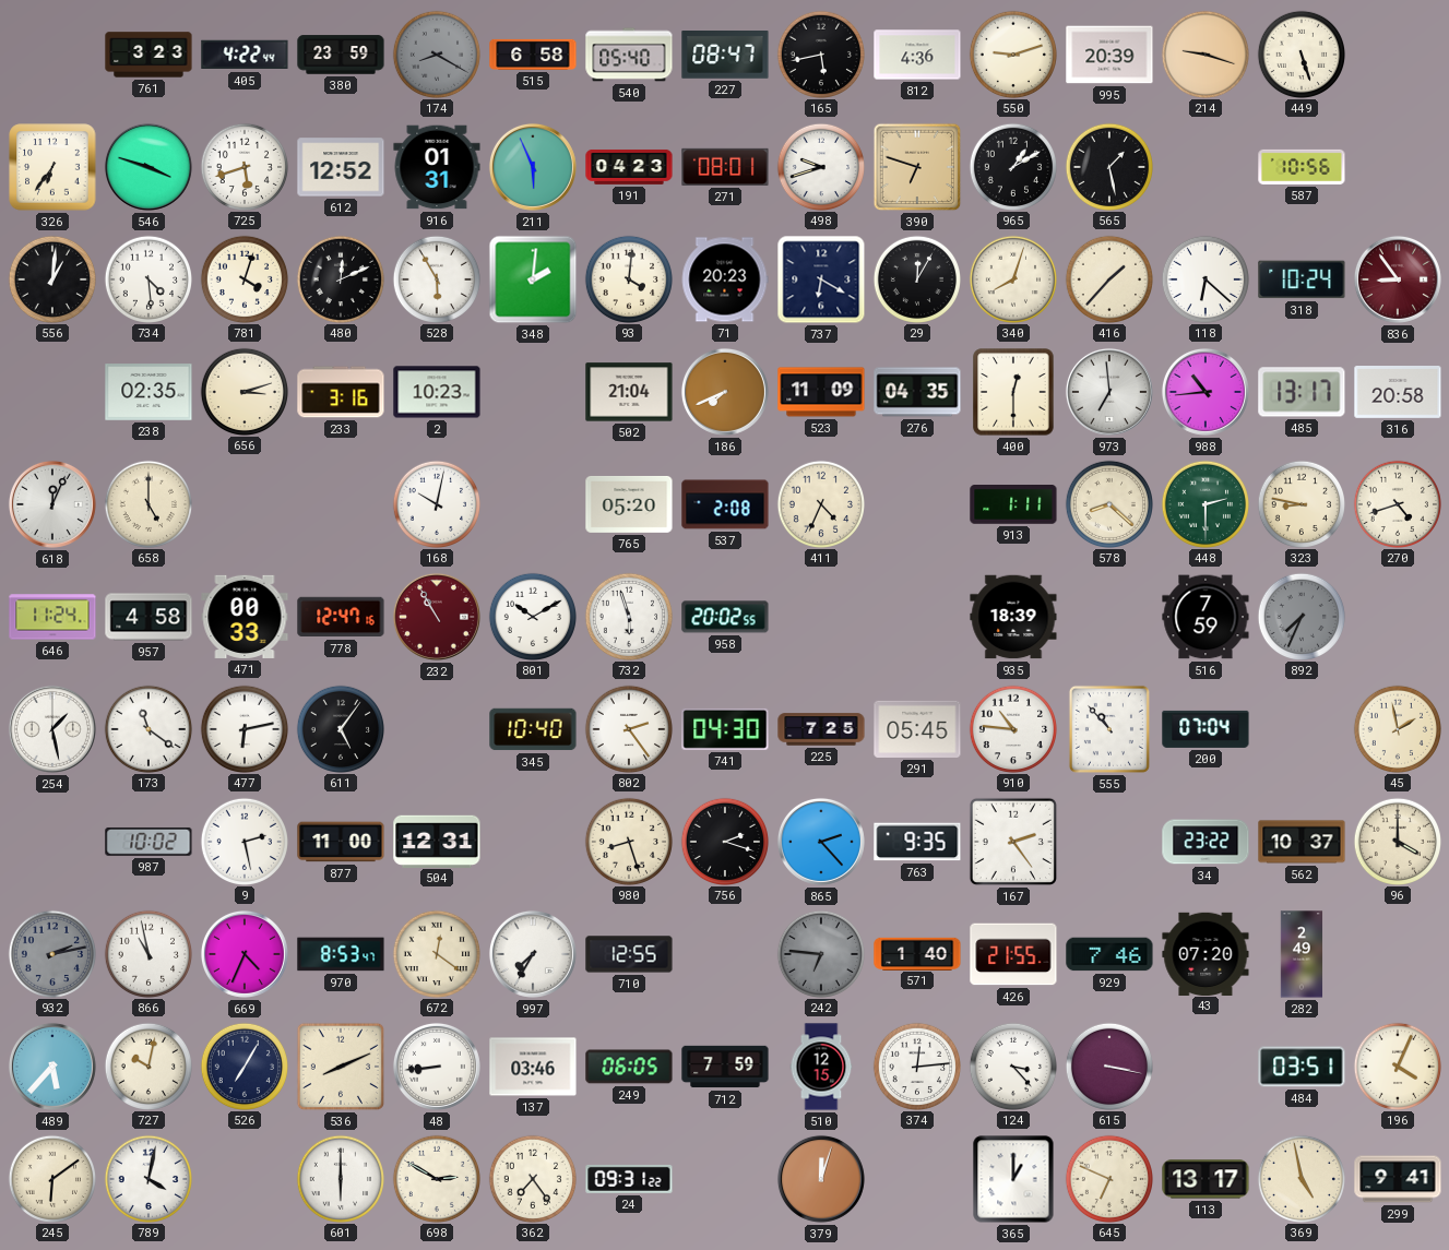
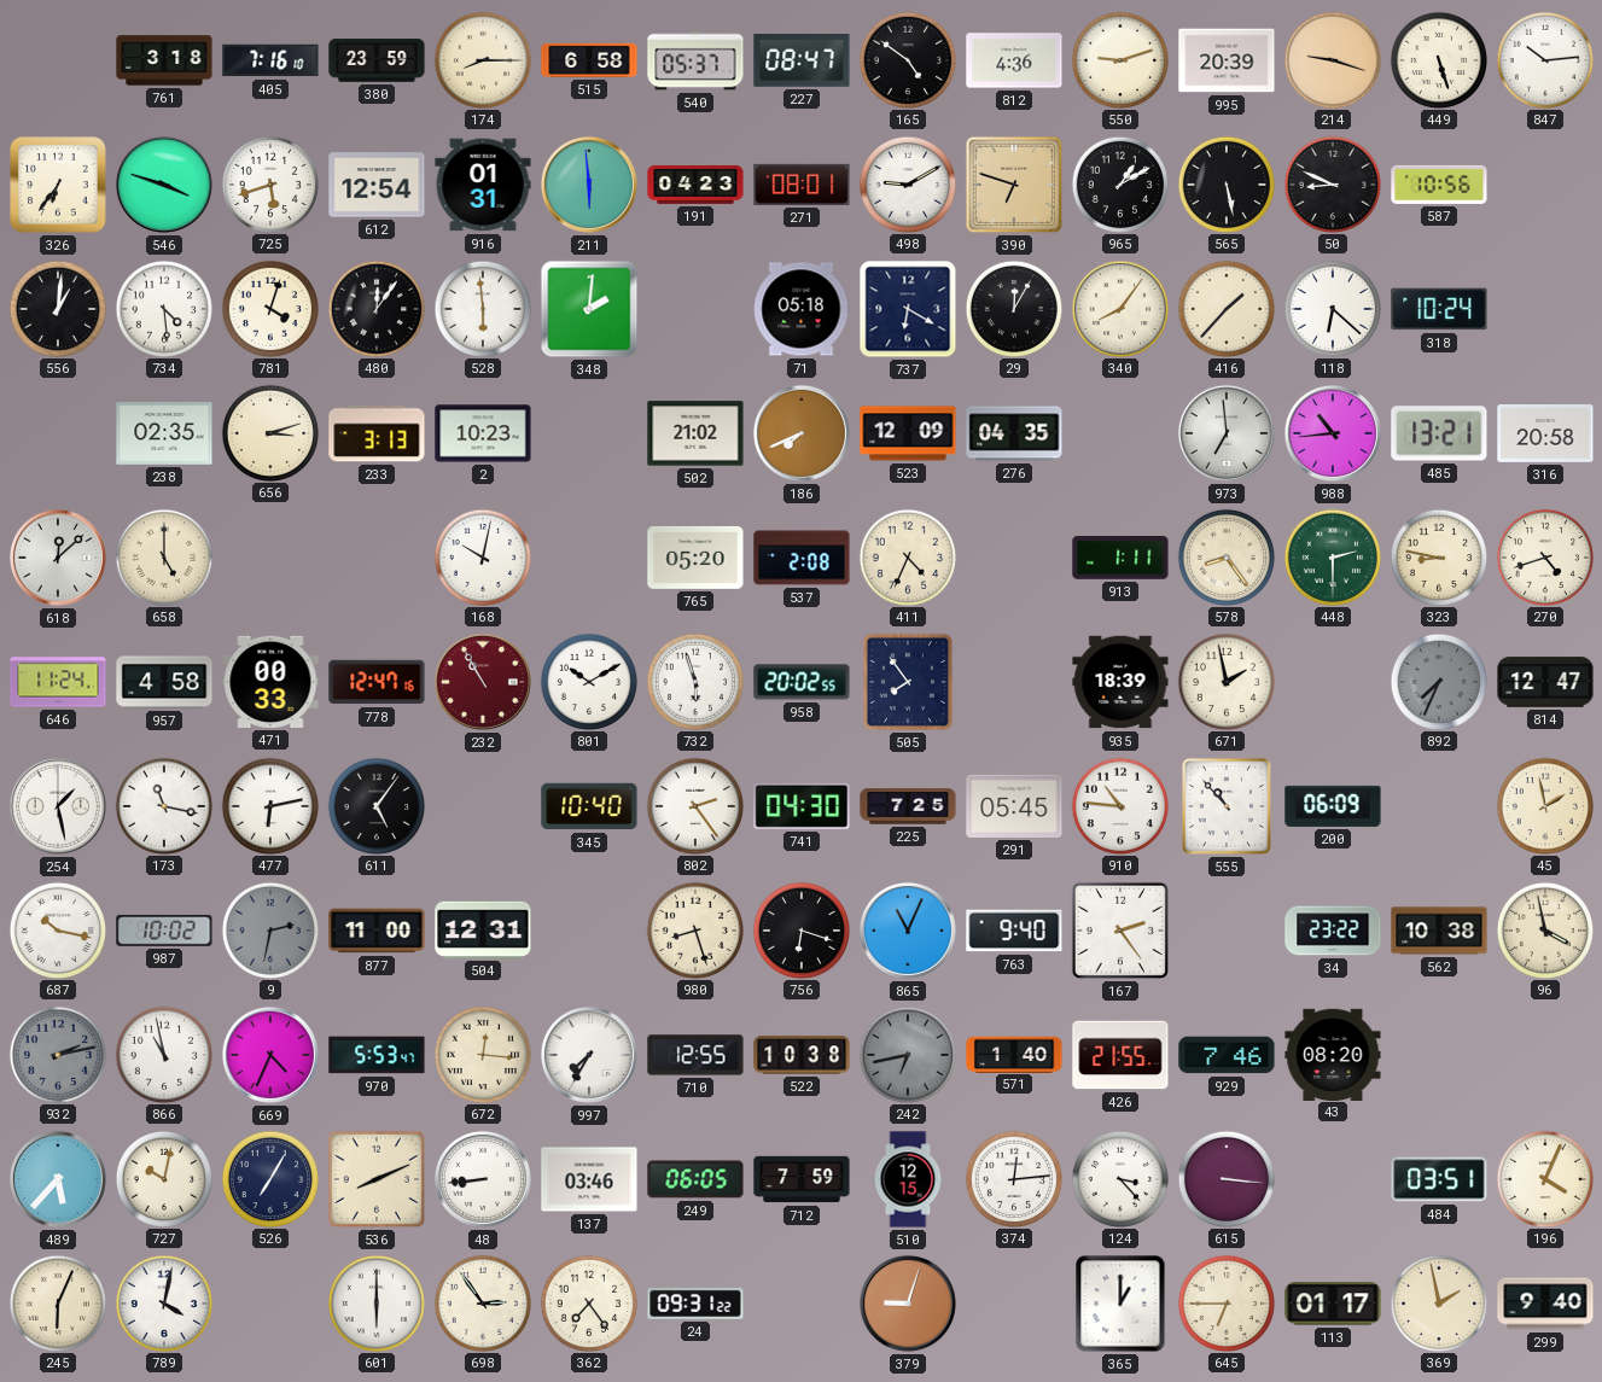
761: 3:23 -> 3:18 (164, 60)
405: 4:22 -> 7:16 (270, 60)
174: 8:20 -> 8:15 (482, 59)
174 dial: grey -> cream (482, 59)
540: 05:40 -> 05:37 (695, 60)
165: 5:43 -> 4:51 (907, 59)
847: none -> 10:14 (1544, 59)
612: 12:52 -> 12:54 (377, 185)
211: 5:56 -> 5:59 (589, 185)
498: 9:42 -> 9:10 (907, 183)
565: 1:28 -> 5:28 (1225, 183)
50: none -> 8:49 (1332, 183)
480: 12:11 -> 12:06 (375, 308)
528: 5:55 -> 5:59 (482, 308)
93: 4:01 -> none (628, 278)
71: 20:23 -> 05:18 (802, 309)
340: 8:03 -> 8:06 (1119, 308)
836: 8:54 -> none (1398, 279)
233: 3:16 -> 3:13 (377, 433)
502: 21:04 -> 21:02 (695, 433)
523: 11:09 -> 12:09 (908, 433)
400: 12:30 -> none (1013, 392)
485: 13:17 -> 13:21 (1439, 433)
618: 12:04 -> 12:08 (58, 558)
578: 8:22 -> 8:24 (1225, 556)
505: none -> 7:54 (908, 682)
671: none -> 1:58 (1225, 681)
516: 7:59 -> none (1205, 617)
814: none -> 12:47 (1545, 682)
173: 11:21 -> 11:17 (163, 805)
200: 07:04 -> 06:09 (1333, 806)
687: none -> 10:17 (57, 929)
9: 2:28 -> 2:32 (269, 929)
9 dial: white -> grey (269, 929)
756: 2:18 -> 6:18 (800, 929)
865: 2:23 -> 11:04 (908, 931)
763: 9:35 -> 9:40 (1014, 931)
562: 10:37 -> 10:38 (1439, 931)
96: 4:00 -> 3:58 (1544, 929)
970: 8:53 -> 5:53 (377, 1055)
672: 12:21 -> 12:16 (482, 1054)
522: none -> 10:38 (802, 1055)
242: 6:46 -> 6:43 (907, 1054)
43: 07:20 -> 08:20 (1333, 1054)
282: 2:49 -> none (1302, 954)
615: 3:17 -> 3:16 (1225, 1178)
245: 6:09 -> 6:04 (57, 1302)
698: 2:50 -> 2:54 (482, 1302)
379: 12:03 -> 9:03 (908, 1304)
645: 6:49 -> 6:45 (1225, 1302)
113: 13:17 -> 01:17 (1333, 1304)
369: 4:58 -> 1:58 (1438, 1302)
299: 9:41 -> 9:40 (1545, 1304)
